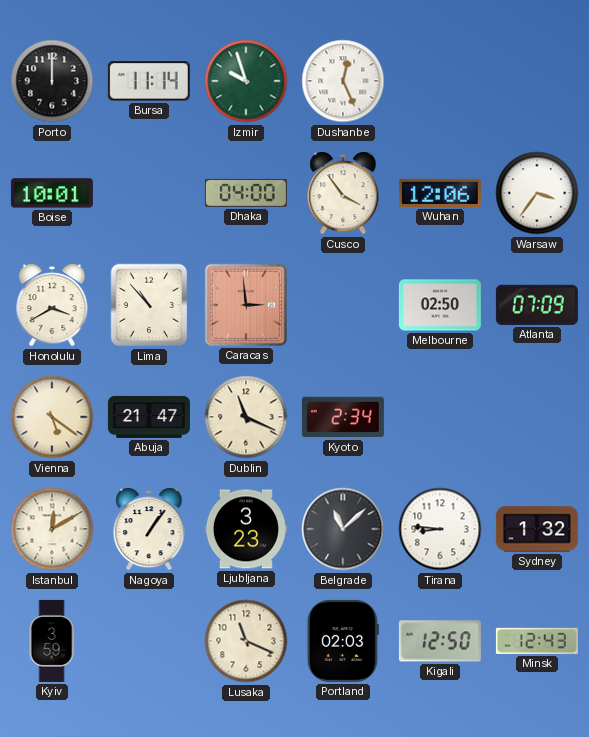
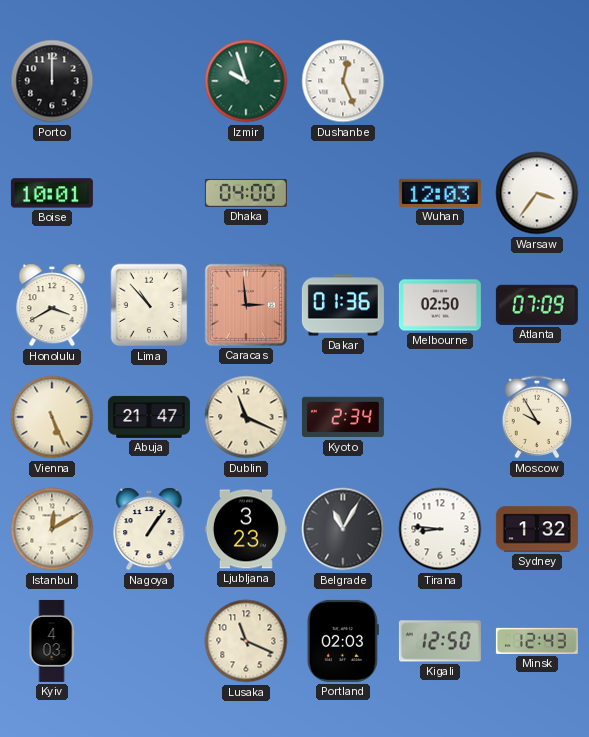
Bursa: 11:14 -> none (149, 81)
Cusco: 3:54 -> none (343, 193)
Wuhan: 12:06 -> 12:03 (440, 193)
Dakar: none -> 01:36 (343, 305)
Vienna: 5:21 -> 5:26 (52, 417)
Moscow: none -> 9:55 (537, 417)
Belgrade: 11:08 -> 11:05 (343, 529)
Kyiv: 3:59 -> 4:03 (52, 641)
